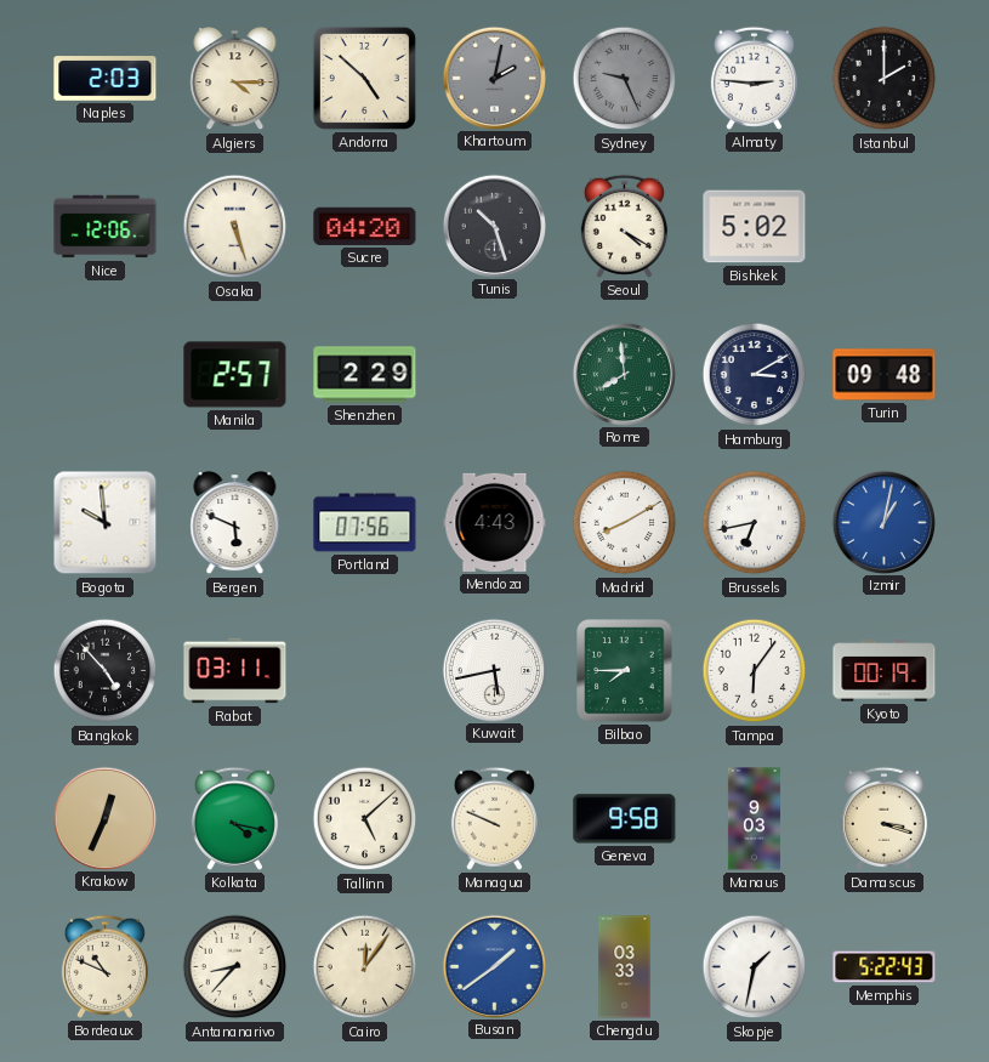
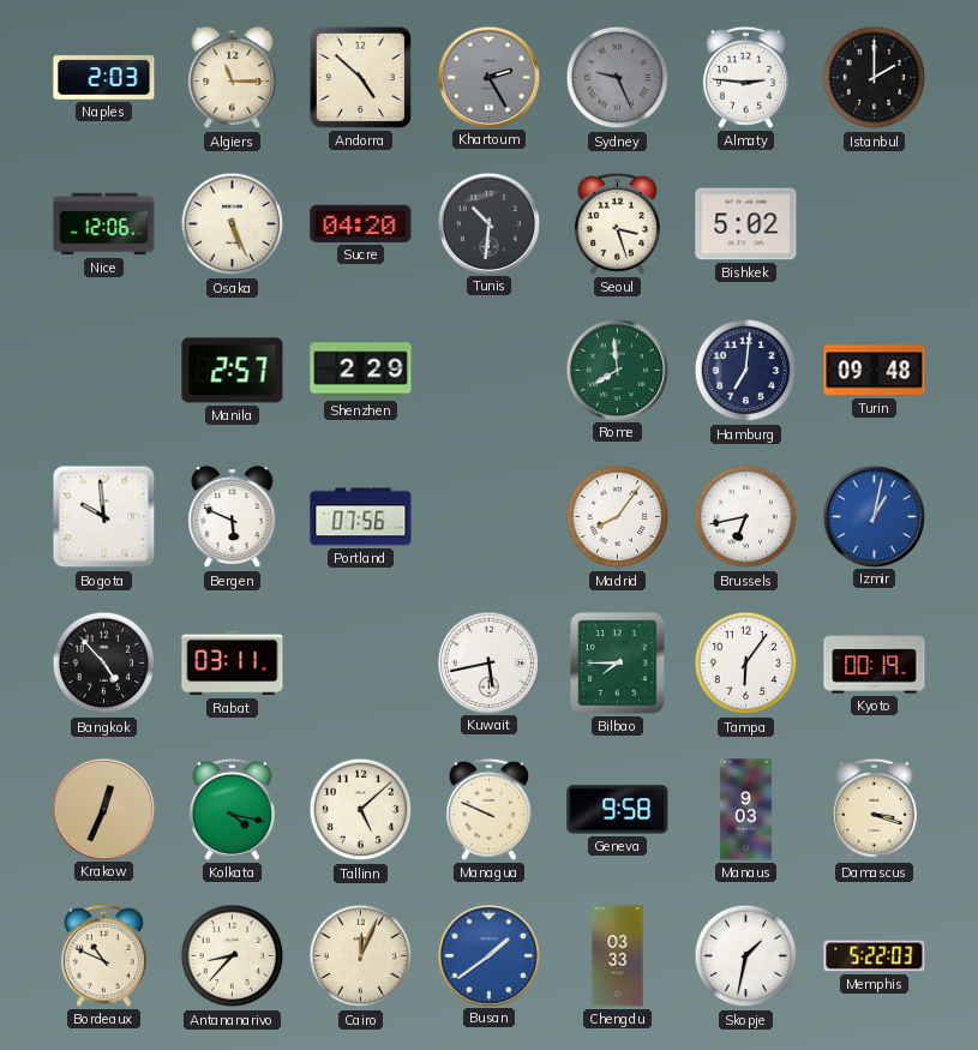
Algiers: 4:15 -> 11:15 (233, 78)
Khartoum: 2:02 -> 2:25 (488, 77)
Osaka: 5:27 -> 5:26 (233, 224)
Tunis: 10:27 -> 10:31 (488, 223)
Seoul: 4:20 -> 3:27 (617, 223)
Hamburg: 3:10 -> 7:01 (746, 371)
Mendoza: 4:43 -> none (495, 522)
Madrid: 8:10 -> 8:06 (618, 517)
Cairo: 12:06 -> 12:04 (361, 956)
Memphis: 5:22:43 -> 5:22:03 (875, 956)
